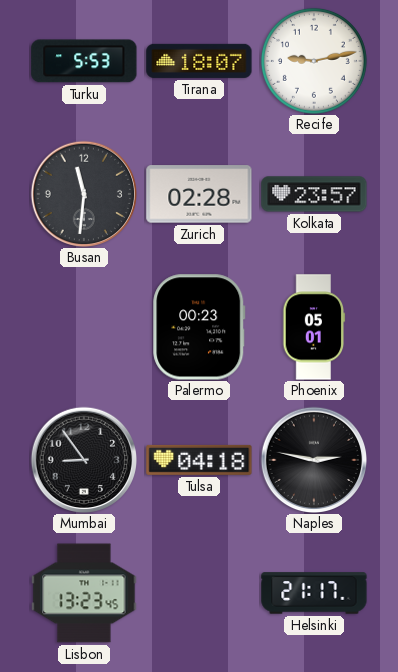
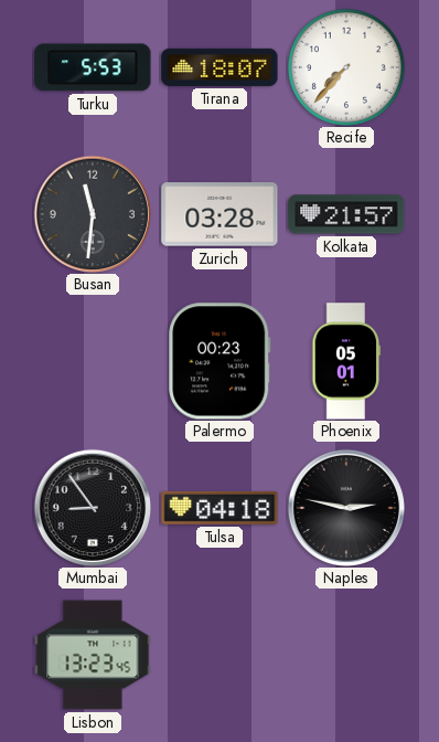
Recife: 9:13 -> 7:37 (346, 67)
Zurich: 02:28 -> 03:28 (219, 214)
Kolkata: 23:57 -> 21:57 (346, 214)
Helsinki: 21:17 -> none (314, 593)
